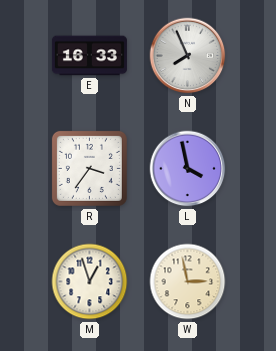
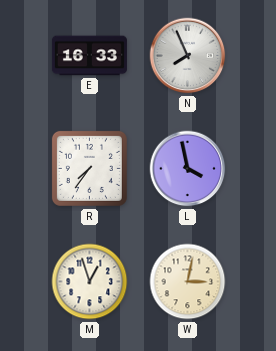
R: 3:36 -> 7:36 (89, 168)
W: 2:58 -> 3:02 (188, 282)
